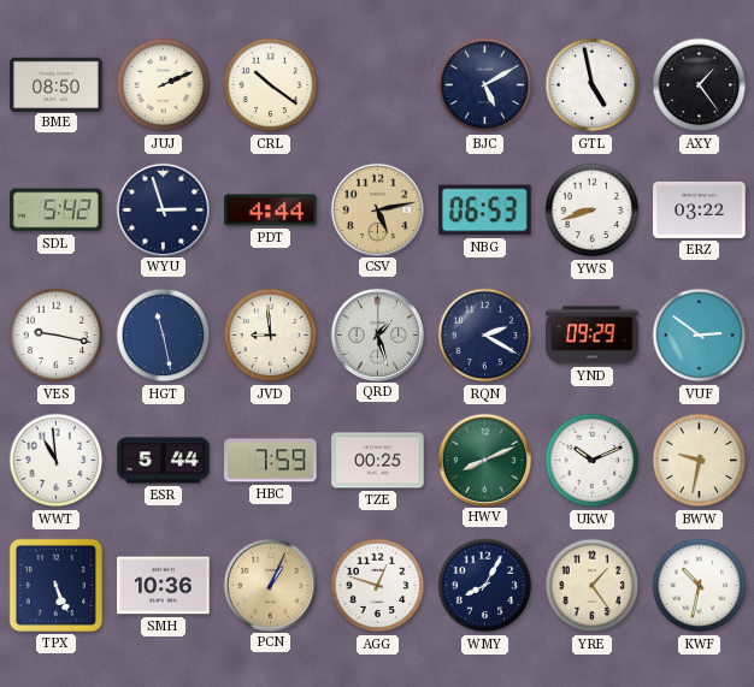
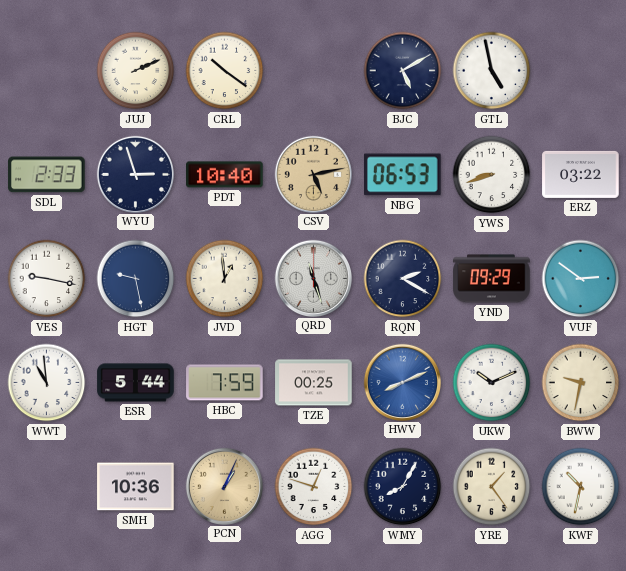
BME: 08:50 -> none (57, 84)
AXY: 1:24 -> none (700, 85)
SDL: 5:42 -> 2:33 (47, 175)
PDT: 4:44 -> 10:40 (225, 175)
HGT: 11:28 -> 9:28 (136, 279)
JVD: 8:59 -> 12:59 (225, 279)
QRD: 1:27 -> 11:27 (313, 278)
HWV dial: green -> blue (402, 382)
TPX: 5:26 -> none (55, 585)
